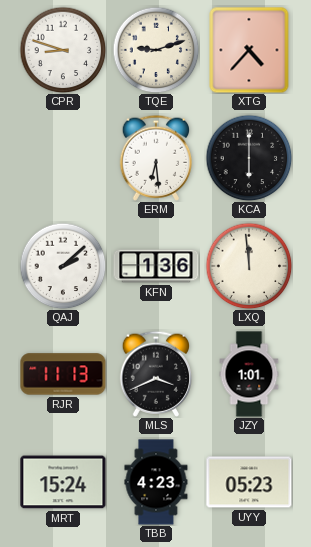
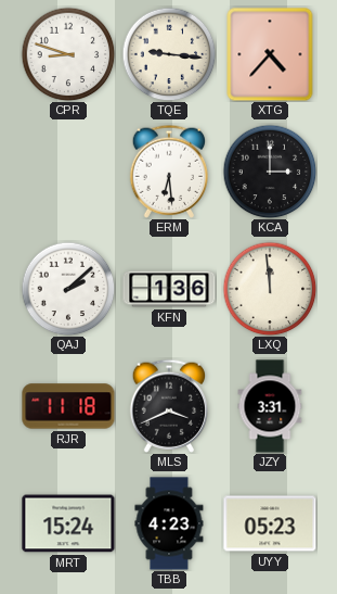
TQE: 9:12 -> 9:16 (169, 54)
KCA: 6:00 -> 3:00 (270, 172)
RJR: 11:13 -> 11:18 (68, 406)
JZY: 1:01 -> 3:31 (270, 406)
